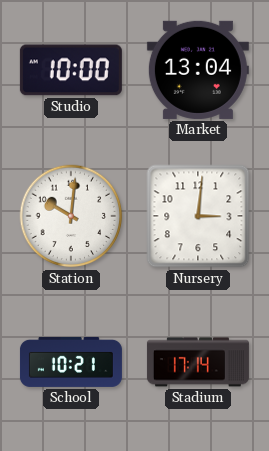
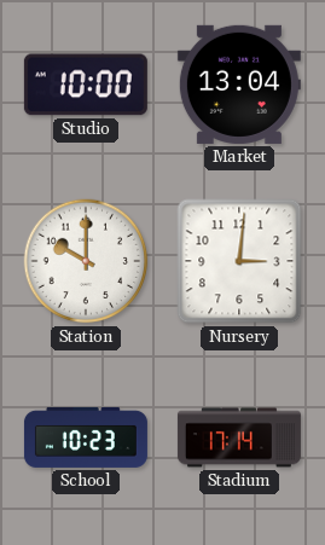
Station: 10:01 -> 10:00 (86, 261)
School: 10:21 -> 10:23 (86, 437)
